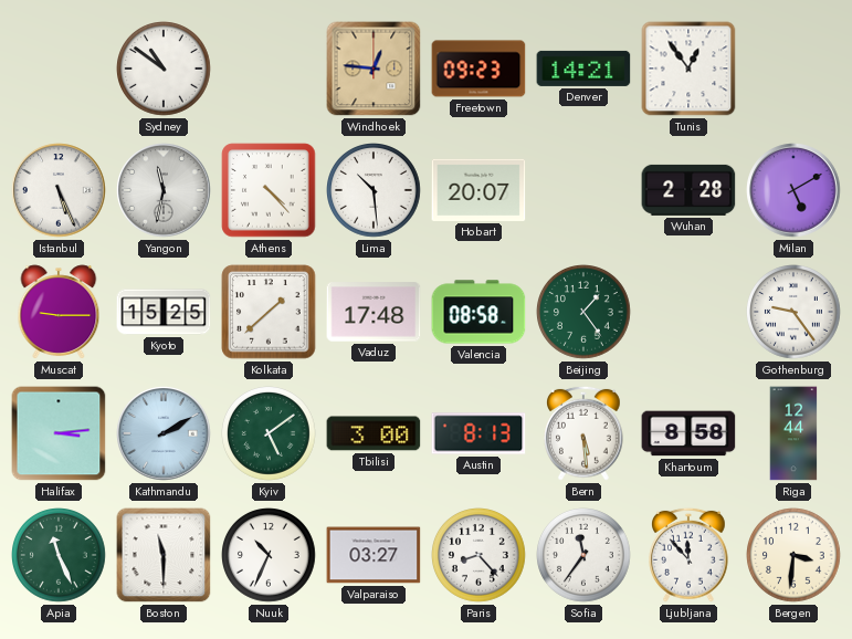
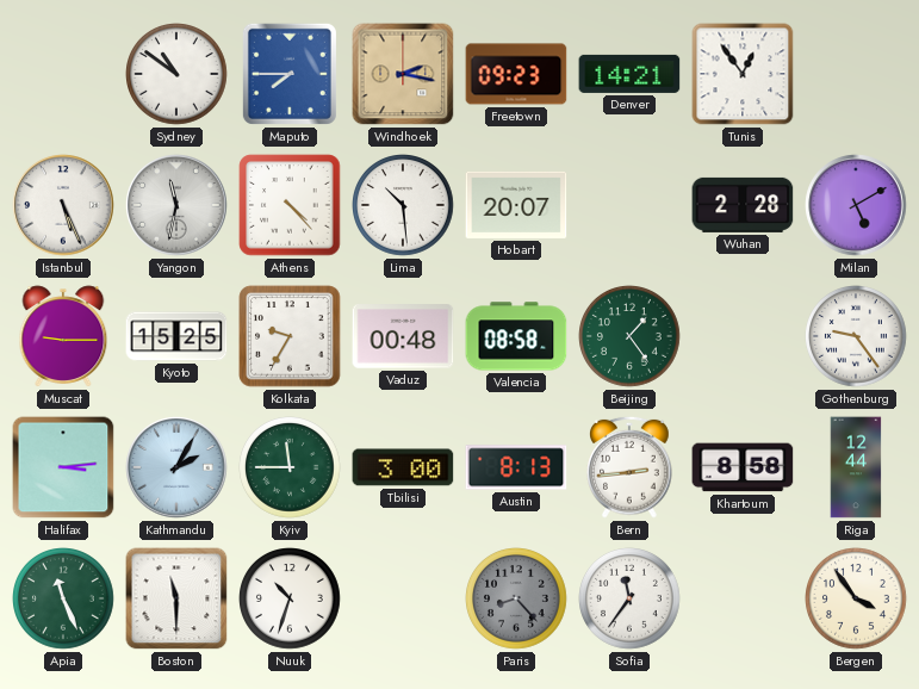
Maputo: none -> 7:45 (290, 74)
Windhoek: 12:46 -> 2:17 (403, 74)
Kolkata: 1:38 -> 9:35 (290, 336)
Vaduz: 17:48 -> 00:48 (403, 336)
Kathmandu: 2:10 -> 2:05 (176, 467)
Kyiv: 5:09 -> 11:45 (291, 468)
Bern: 5:29 -> 2:44 (631, 467)
Nuuk: 10:34 -> 10:33 (291, 600)
Valparaiso: 03:27 -> none (374, 555)
Paris dial: white -> grey (517, 600)
Ljubljana: 11:53 -> none (690, 555)
Bergen: 3:31 -> 3:54 (857, 600)
